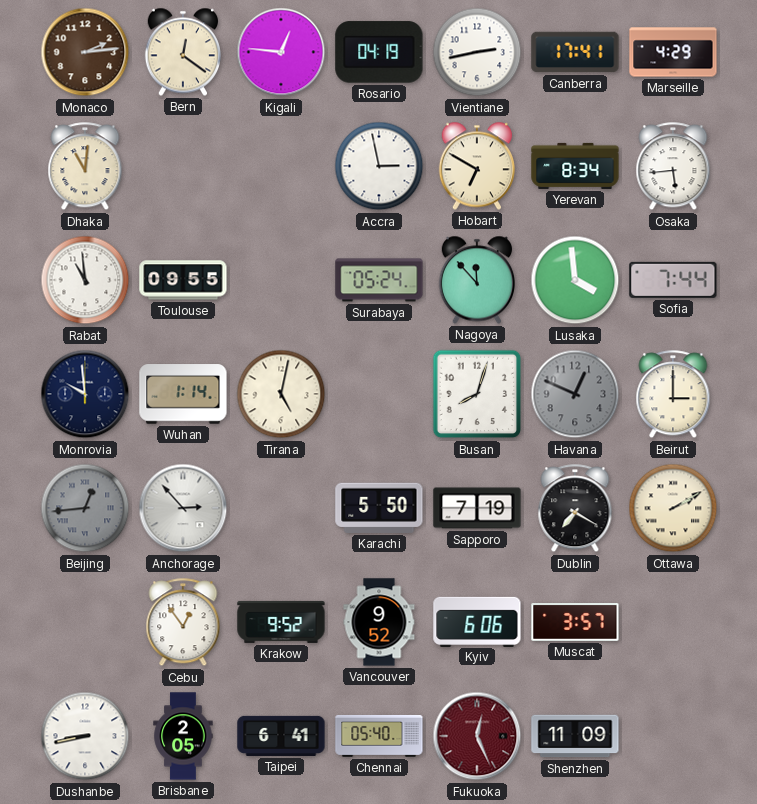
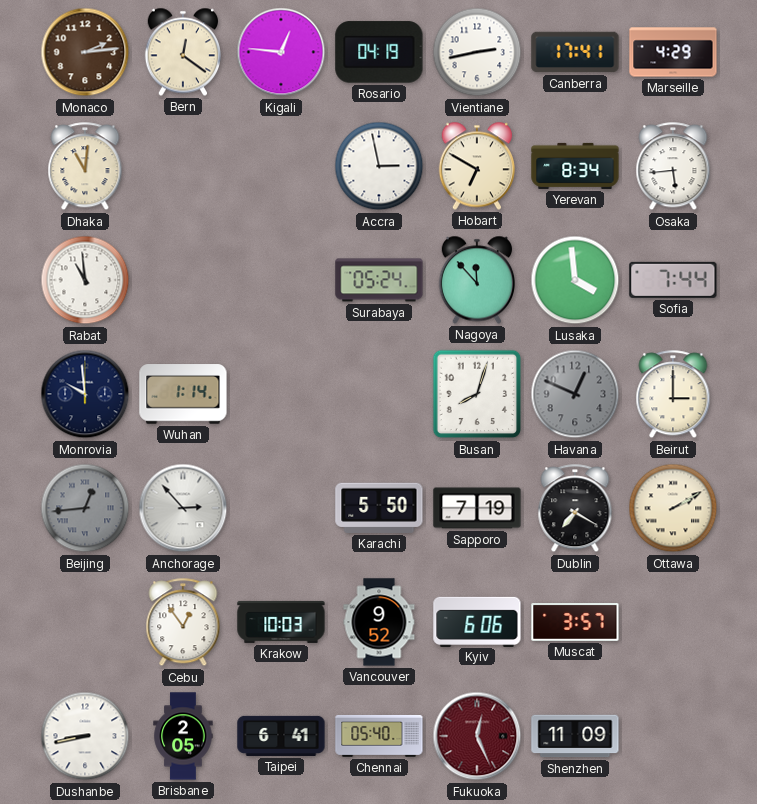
Toulouse: 09:55 -> none (183, 280)
Tirana: 5:02 -> none (281, 394)
Krakow: 9:52 -> 10:03 (281, 622)
